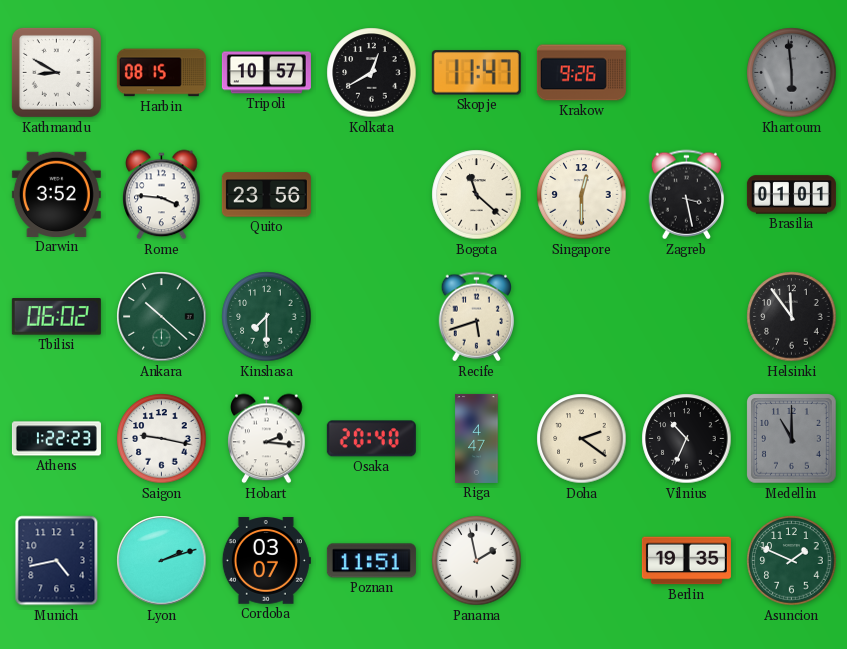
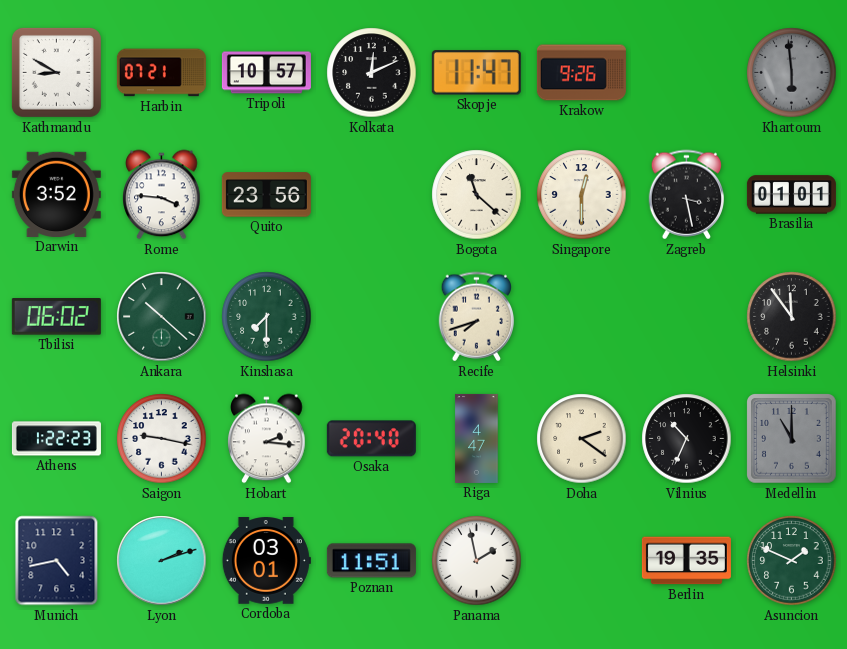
Harbin: 08:15 -> 07:21 (161, 73)
Kolkata: 12:40 -> 12:11 (372, 73)
Recife: 5:42 -> 7:42 (476, 317)
Cordoba: 03:07 -> 03:01 (266, 561)
